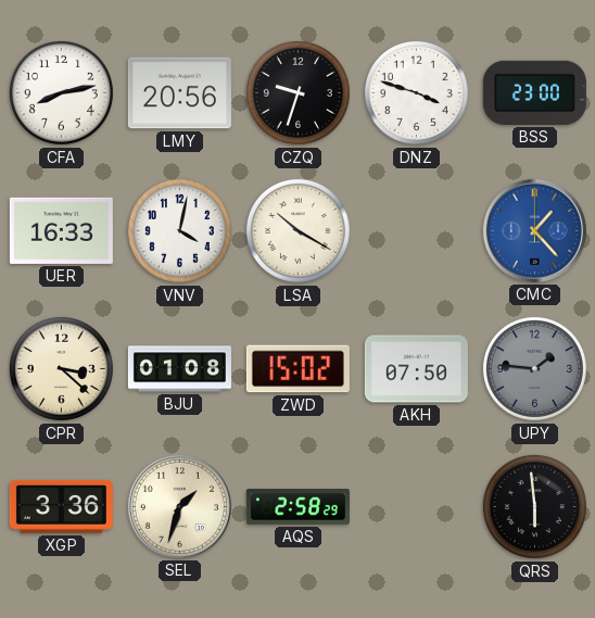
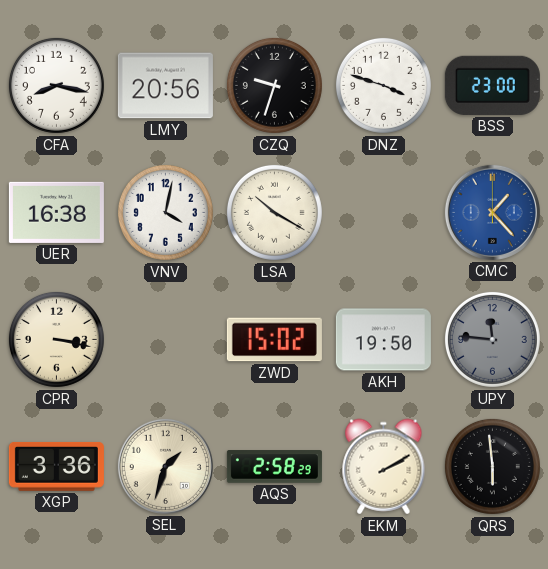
CFA: 8:13 -> 8:17 (56, 85)
UER: 16:33 -> 16:38 (56, 212)
CPR: 3:22 -> 3:17 (56, 339)
BJU: 01:08 -> none (179, 369)
AKH: 07:50 -> 19:50 (383, 340)
UPY: 1:46 -> 11:46 (492, 339)
EKM: none -> 2:10 (384, 467)
